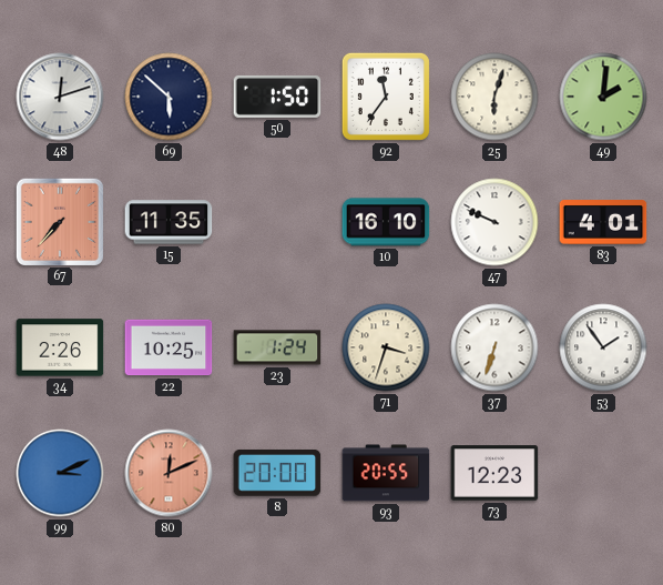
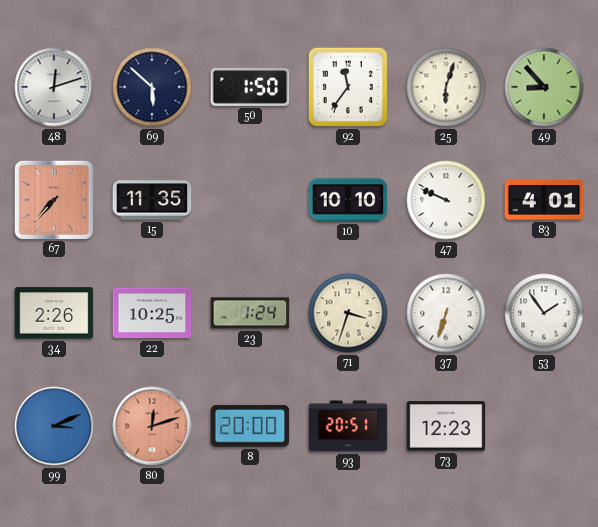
49: 2:01 -> 8:53 (544, 87)
10: 16:10 -> 10:10 (348, 200)
80: 12:11 -> 12:12 (152, 426)
93: 20:55 -> 20:51 (348, 426)
